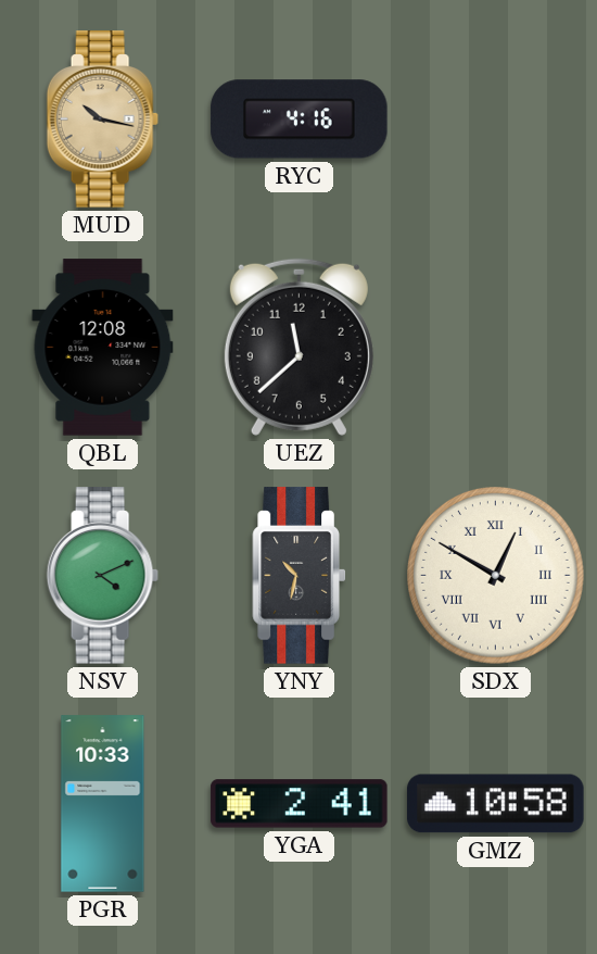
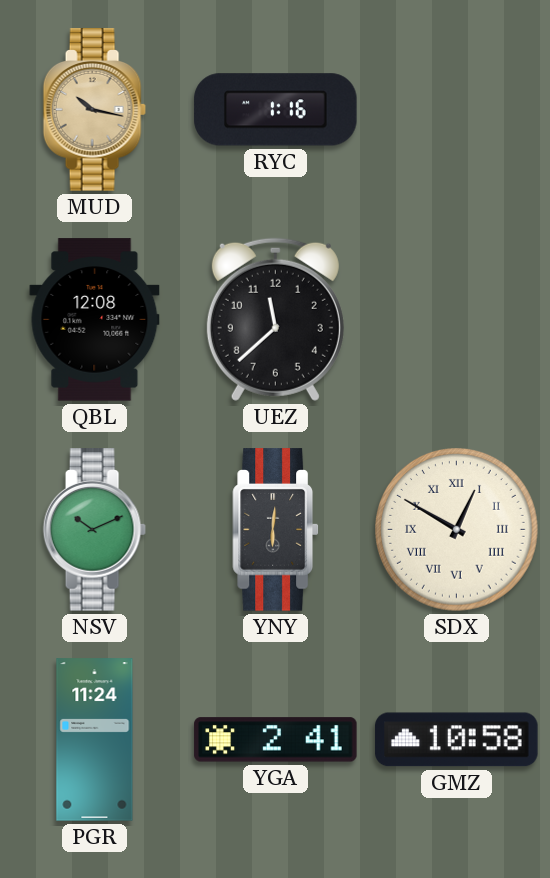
RYC: 4:16 -> 1:16 (276, 110)
NSV: 4:11 -> 10:11 (94, 530)
YNY: 10:32 -> 6:01 (275, 530)
PGR: 10:33 -> 11:24 (95, 740)
